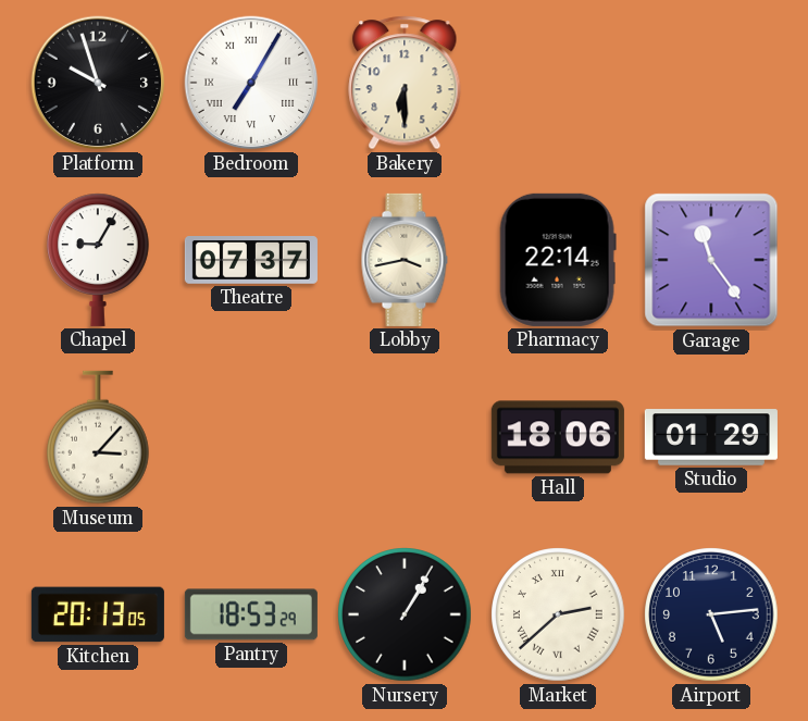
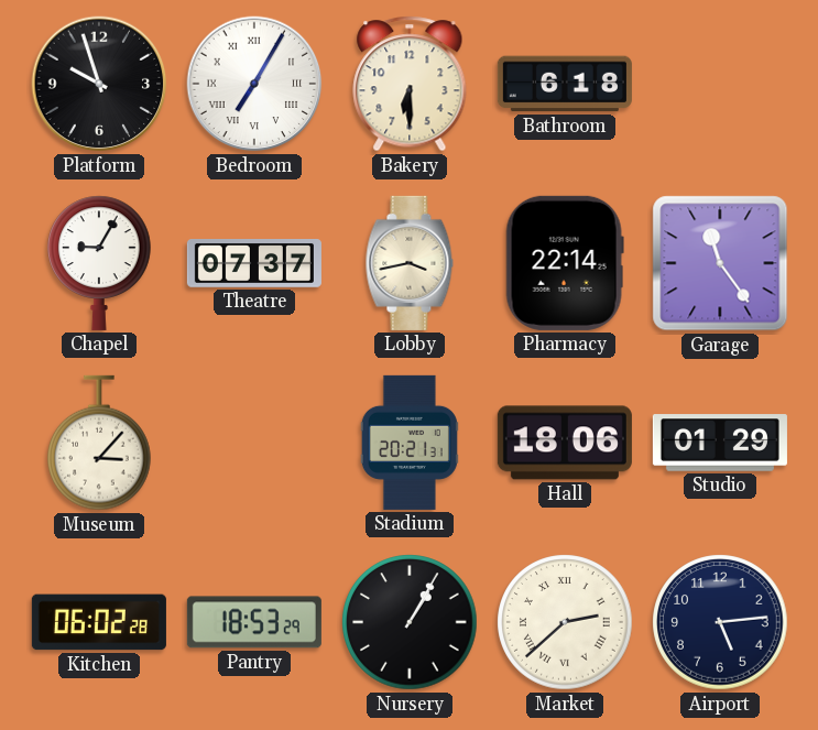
Bathroom: none -> 6:18 (565, 84)
Stadium: none -> 20:21 (410, 443)
Kitchen: 20:13 -> 06:02 (99, 622)
